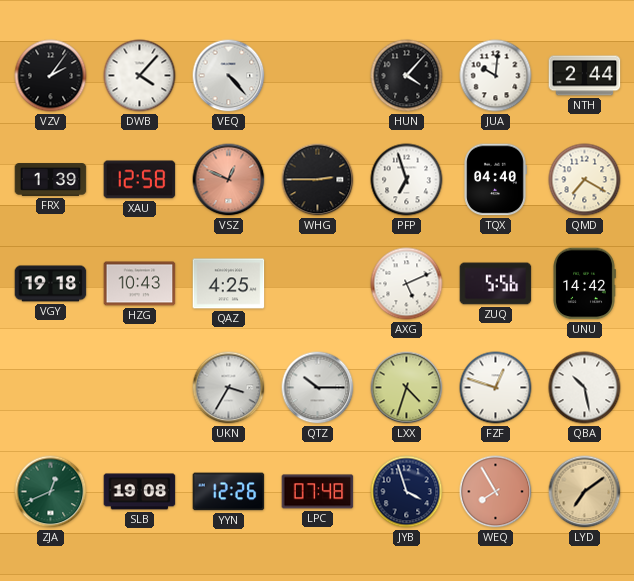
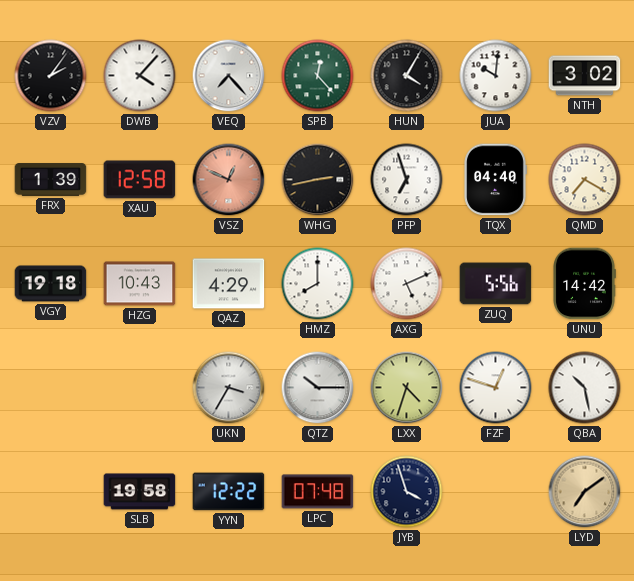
VEQ: 4:23 -> 7:23 (229, 76)
SPB: none -> 12:23 (318, 76)
HUN: 4:07 -> 4:05 (407, 76)
NTH: 2:44 -> 3:02 (585, 76)
WHG: 2:45 -> 2:43 (318, 180)
QAZ: 4:25 -> 4:29 (229, 284)
HMZ: none -> 8:00 (318, 284)
ZJA: 12:41 -> none (51, 492)
SLB: 19:08 -> 19:58 (140, 492)
YYN: 12:26 -> 12:22 (229, 492)
WEQ: 7:55 -> none (496, 492)
